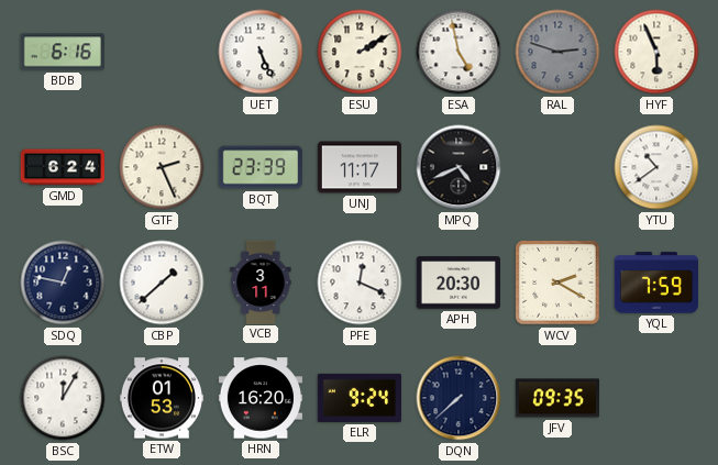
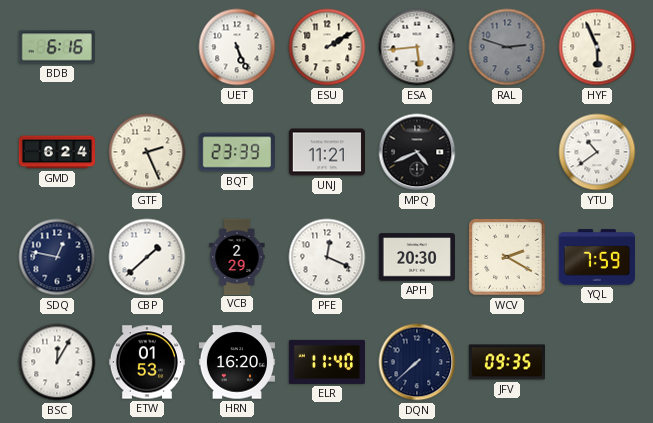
ESA: 4:58 -> 5:44 (417, 47)
UNJ: 11:17 -> 11:21 (326, 152)
VCB: 3:11 -> 2:29 (237, 256)
ELR: 9:24 -> 11:40 (326, 362)
